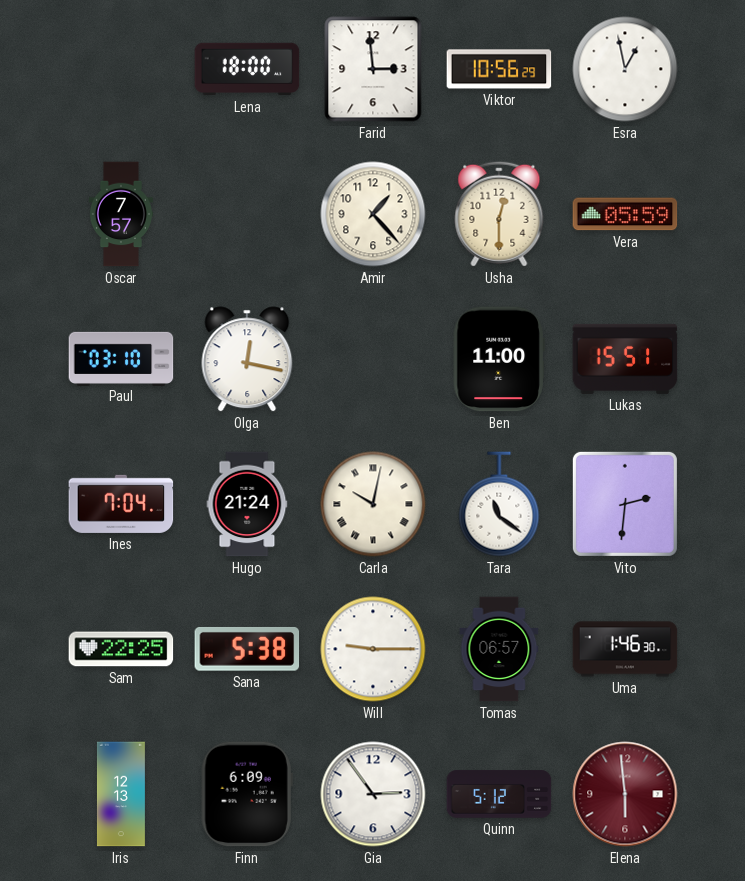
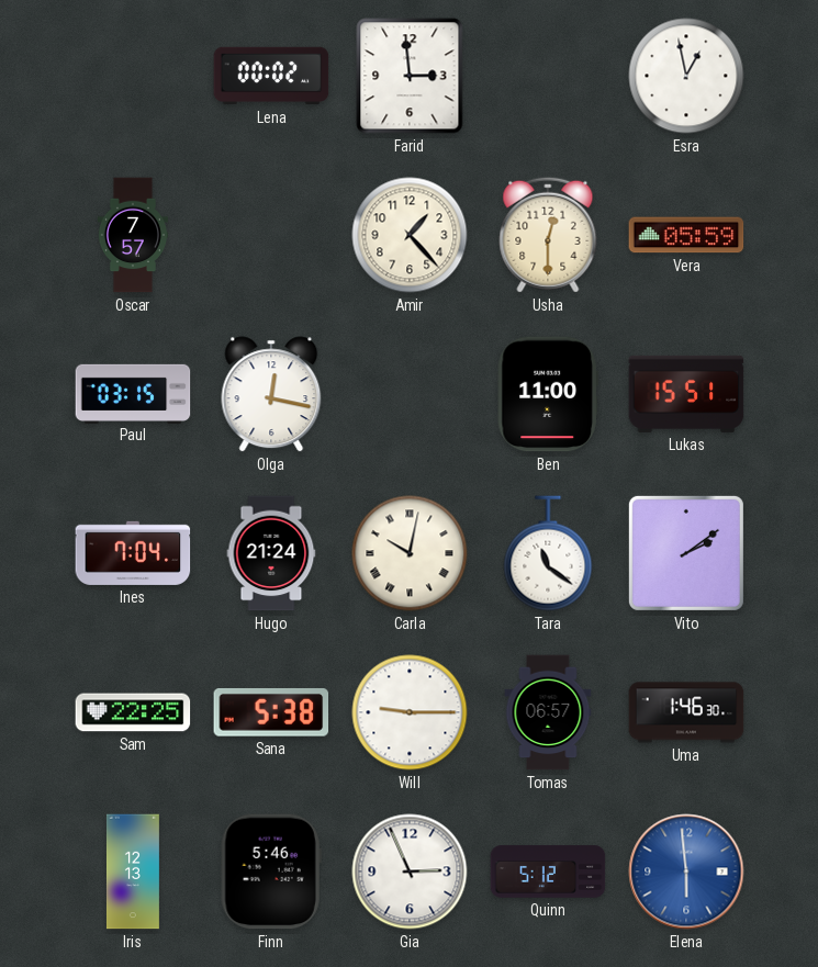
Lena: 18:00 -> 00:02 (271, 76)
Viktor: 10:56 -> none (499, 69)
Paul: 03:10 -> 03:15 (133, 393)
Vito: 2:31 -> 2:09 (686, 553)
Finn: 6:09 -> 5:46 (271, 872)
Gia: 2:54 -> 2:56 (410, 872)
Elena dial: burgundy -> blue (686, 872)
